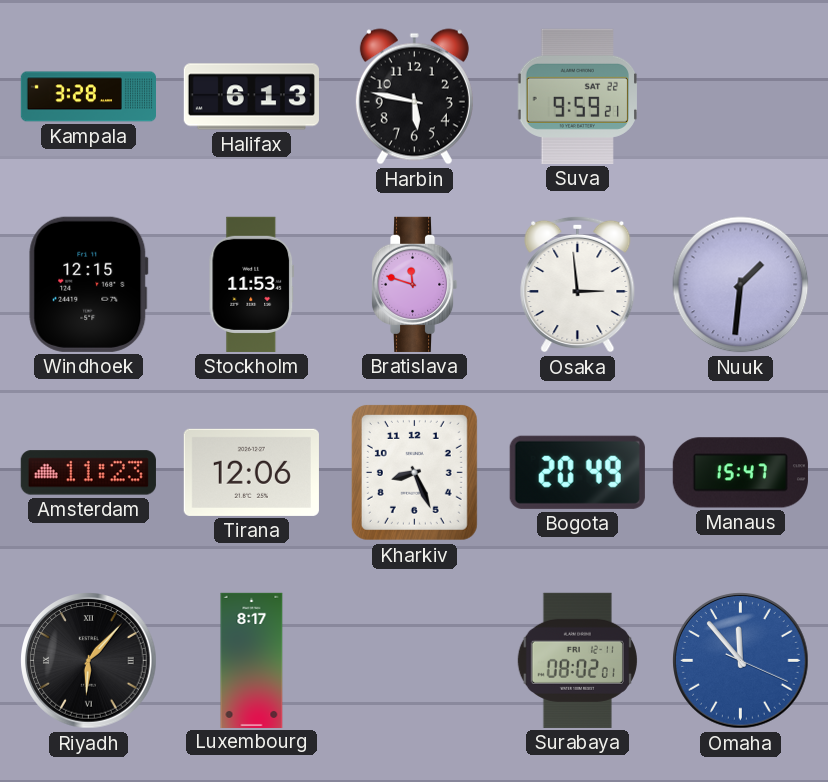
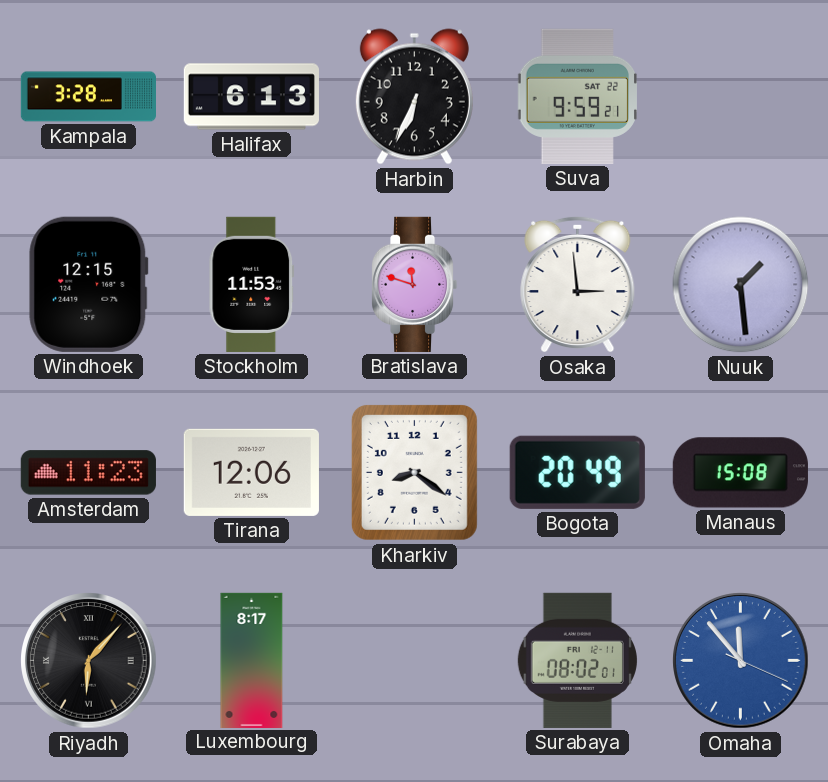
Harbin: 5:47 -> 6:34 (414, 97)
Nuuk: 1:31 -> 1:29 (741, 285)
Kharkiv: 8:26 -> 8:21 (414, 472)
Manaus: 15:47 -> 15:08 (740, 473)
